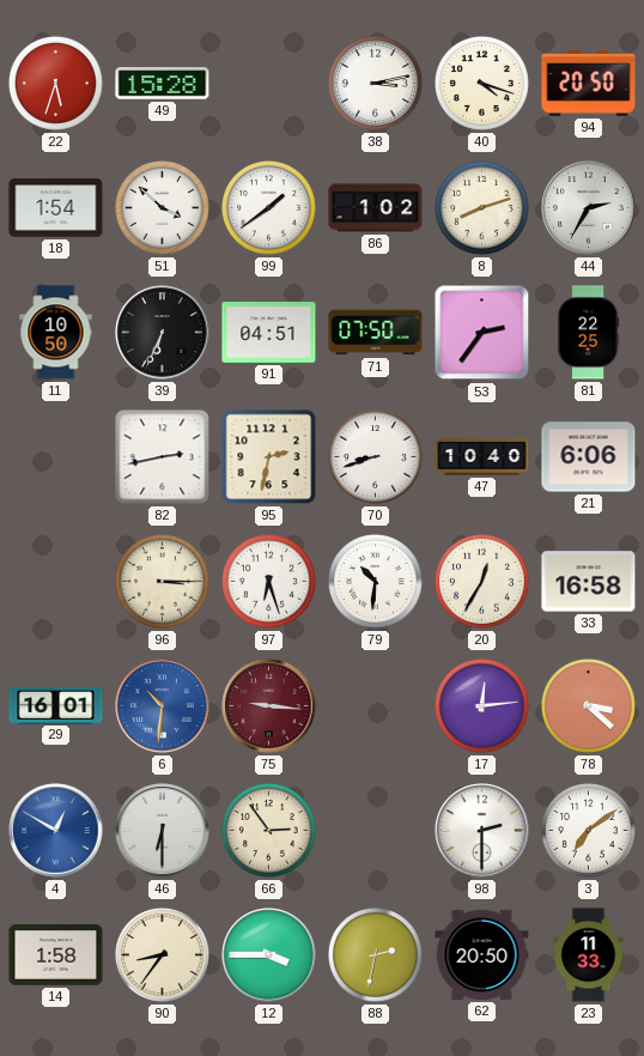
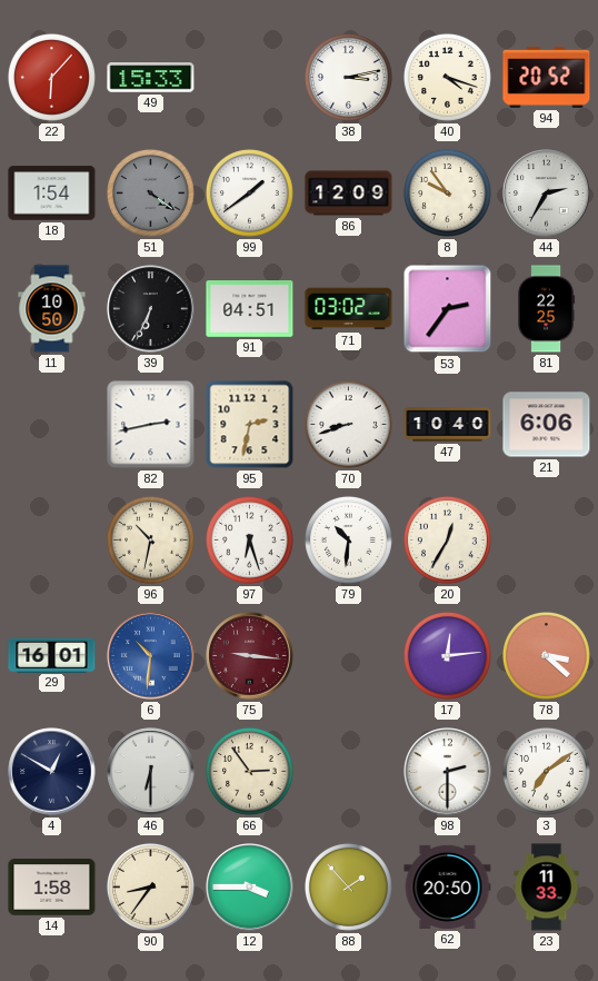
22: 5:33 -> 6:07 (51, 77)
49: 15:28 -> 15:33 (151, 78)
94: 20:50 -> 20:52 (547, 77)
51: 3:52 -> 4:21 (150, 192)
51 dial: white -> grey (150, 192)
86: 1:02 -> 12:09 (349, 194)
8: 8:12 -> 9:54 (447, 192)
71: 07:50 -> 03:02 (349, 309)
96: 3:15 -> 10:32 (150, 539)
33: 16:58 -> none (589, 582)
4 dial: blue -> navy (52, 772)
88: 2:32 -> 1:53 (348, 886)
